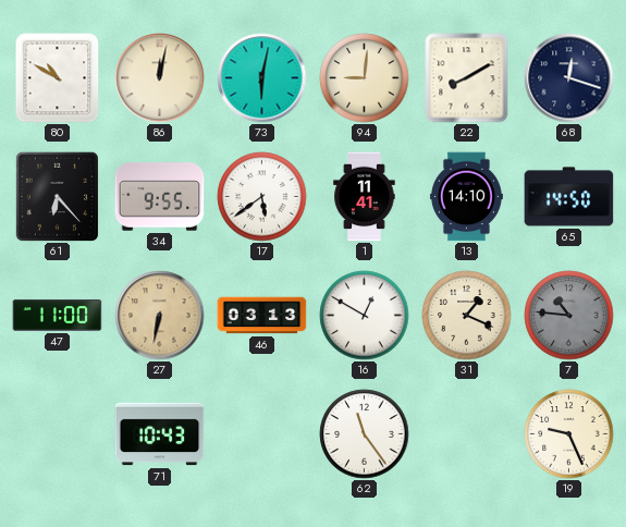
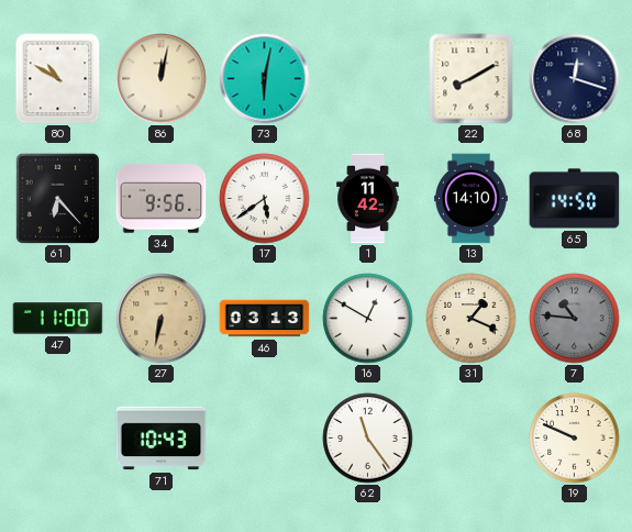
94: 9:01 -> none (365, 78)
34: 9:55 -> 9:56 (162, 199)
1: 11:41 -> 11:42 (368, 199)
19: 9:26 -> 9:49 (575, 439)
